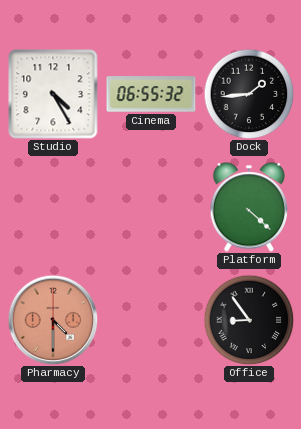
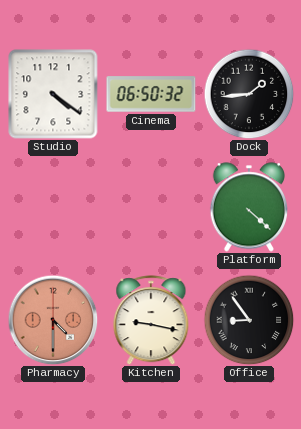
Studio: 4:25 -> 4:21 (53, 94)
Cinema: 06:55 -> 06:50 (151, 94)
Kitchen: none -> 9:17 (151, 320)
